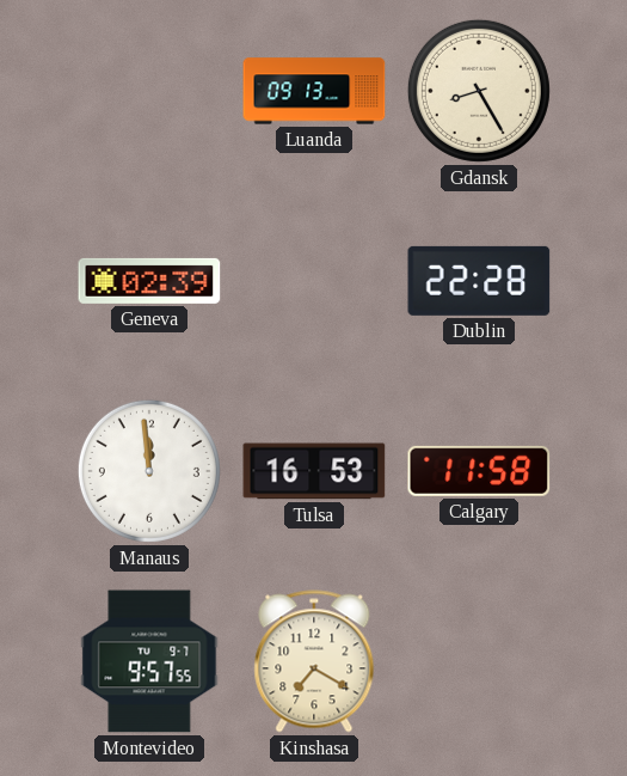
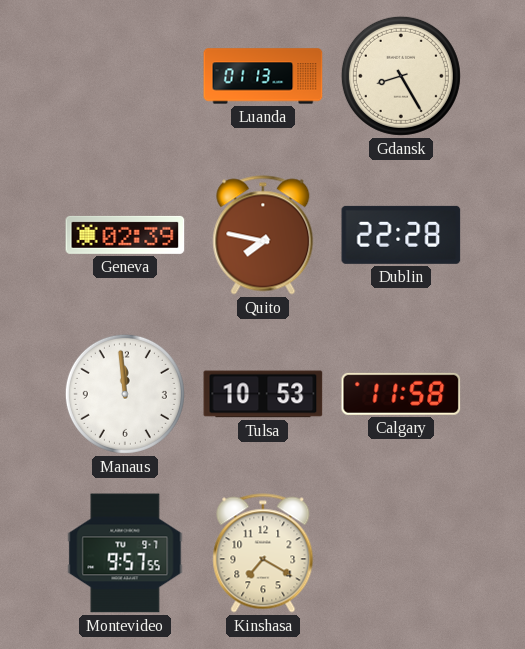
Luanda: 09:13 -> 01:13 (263, 76)
Quito: none -> 7:47 (263, 235)
Tulsa: 16:53 -> 10:53 (263, 394)
